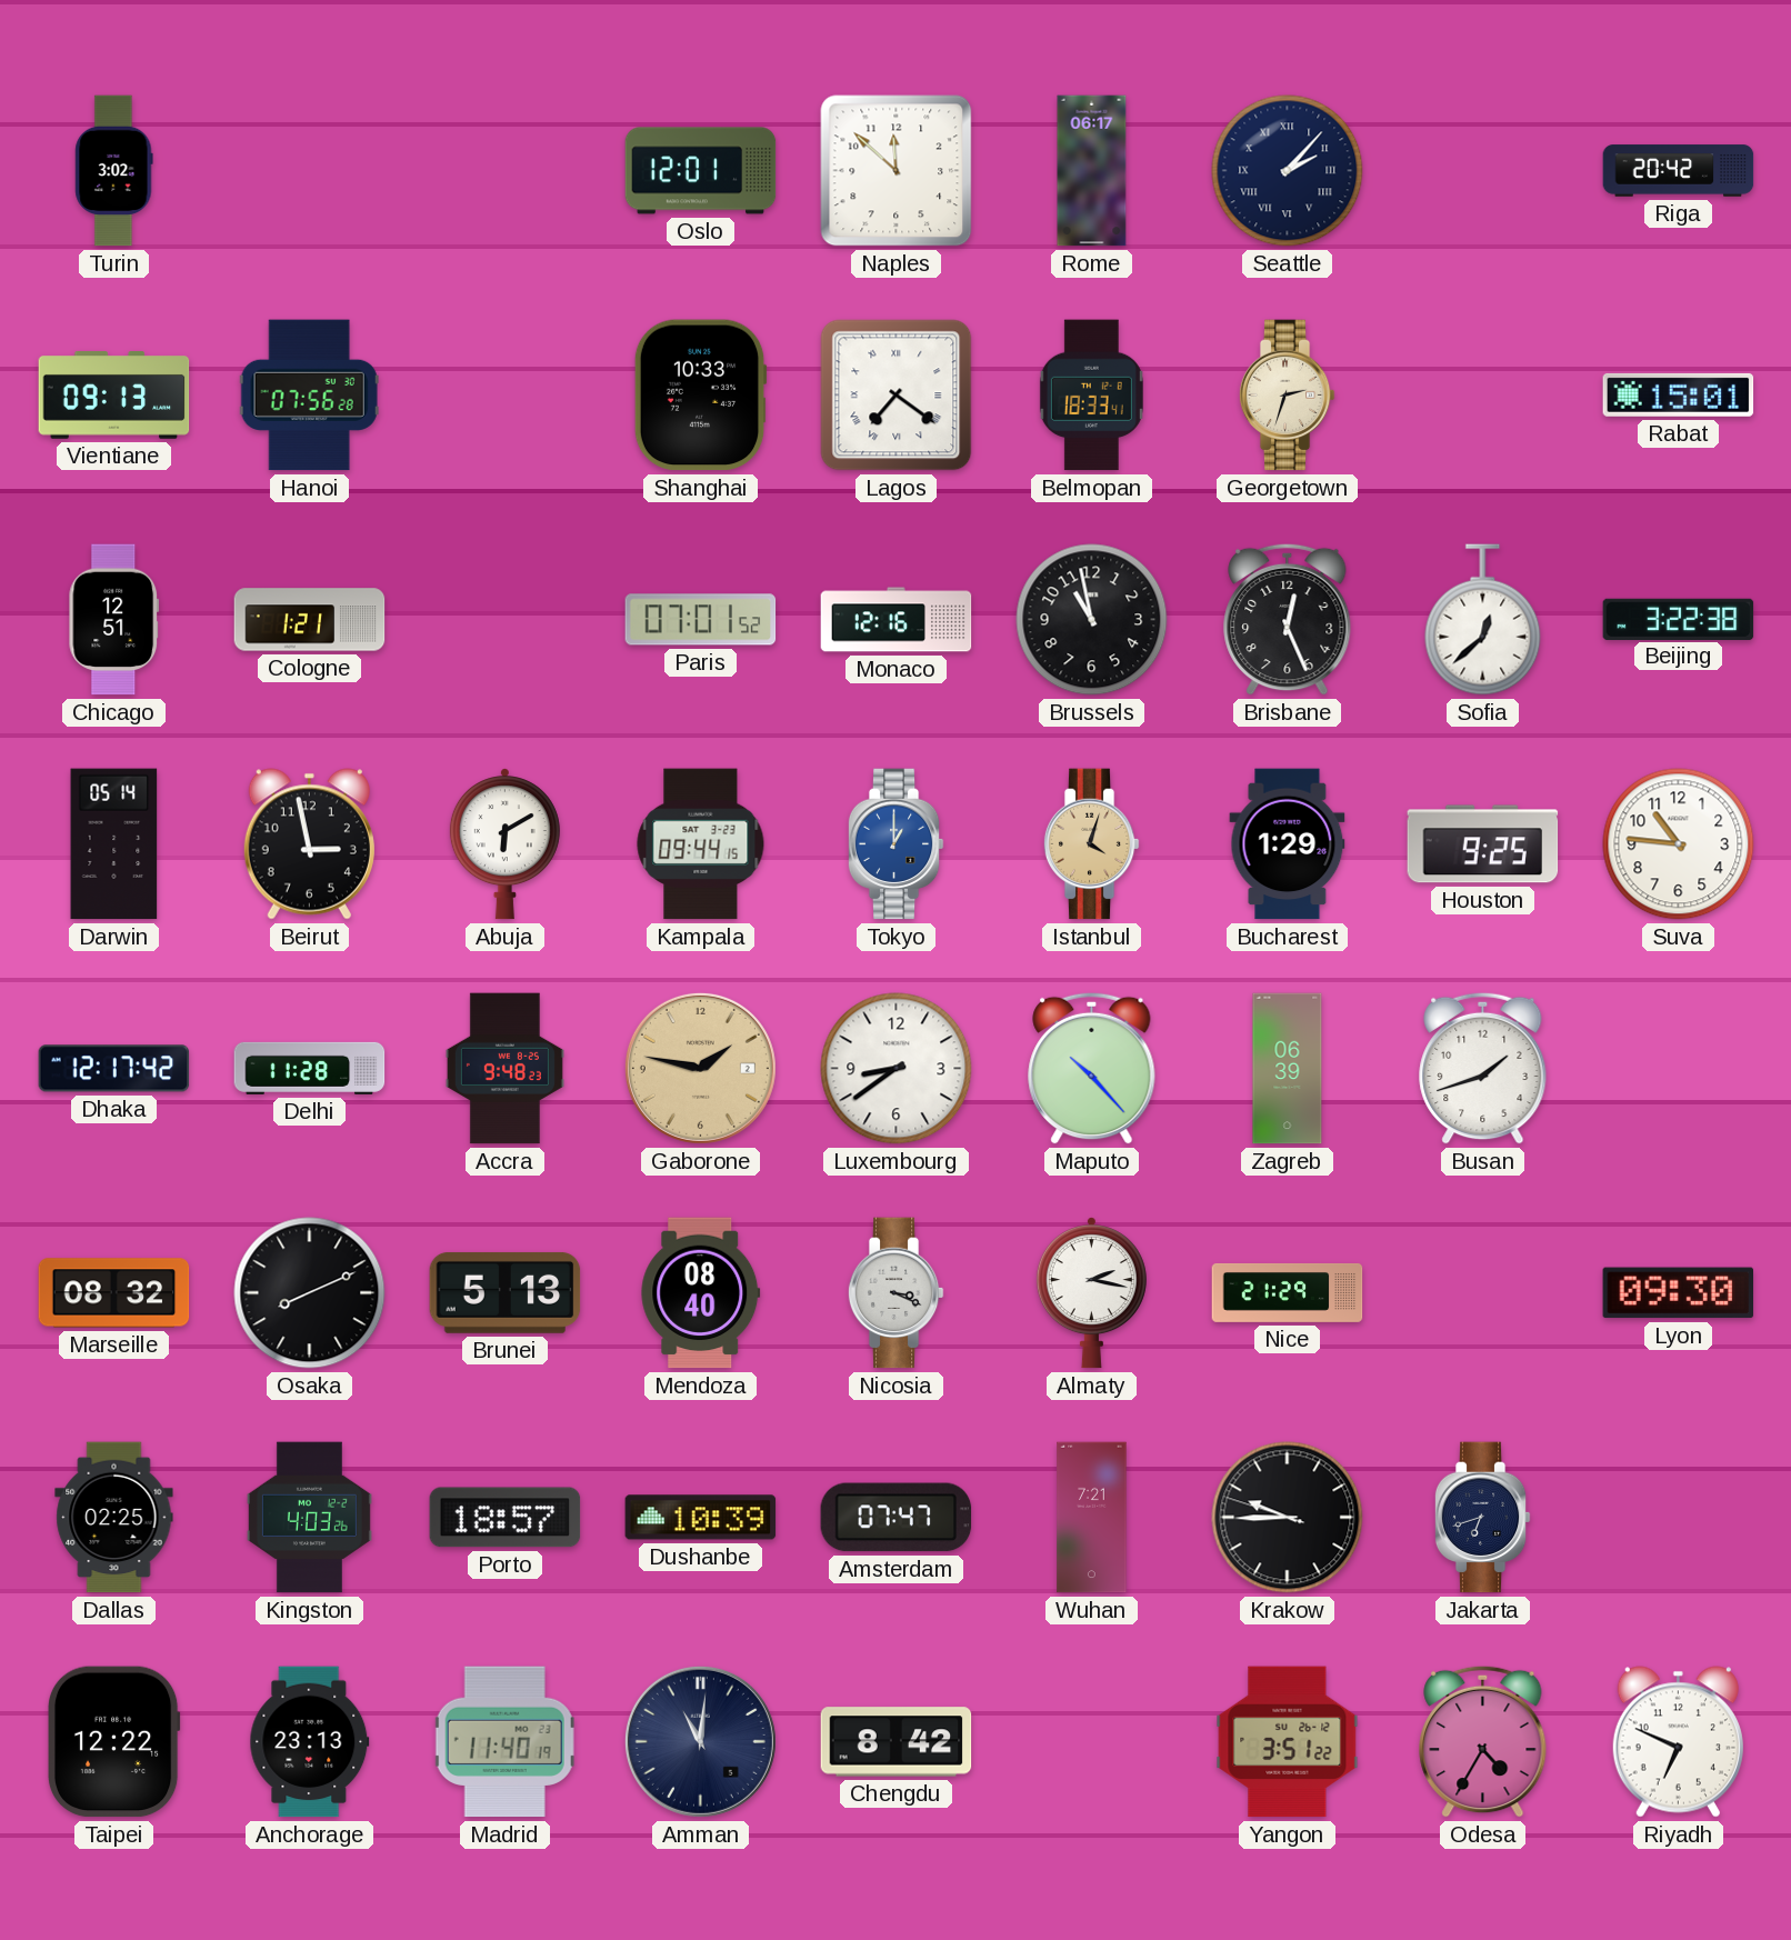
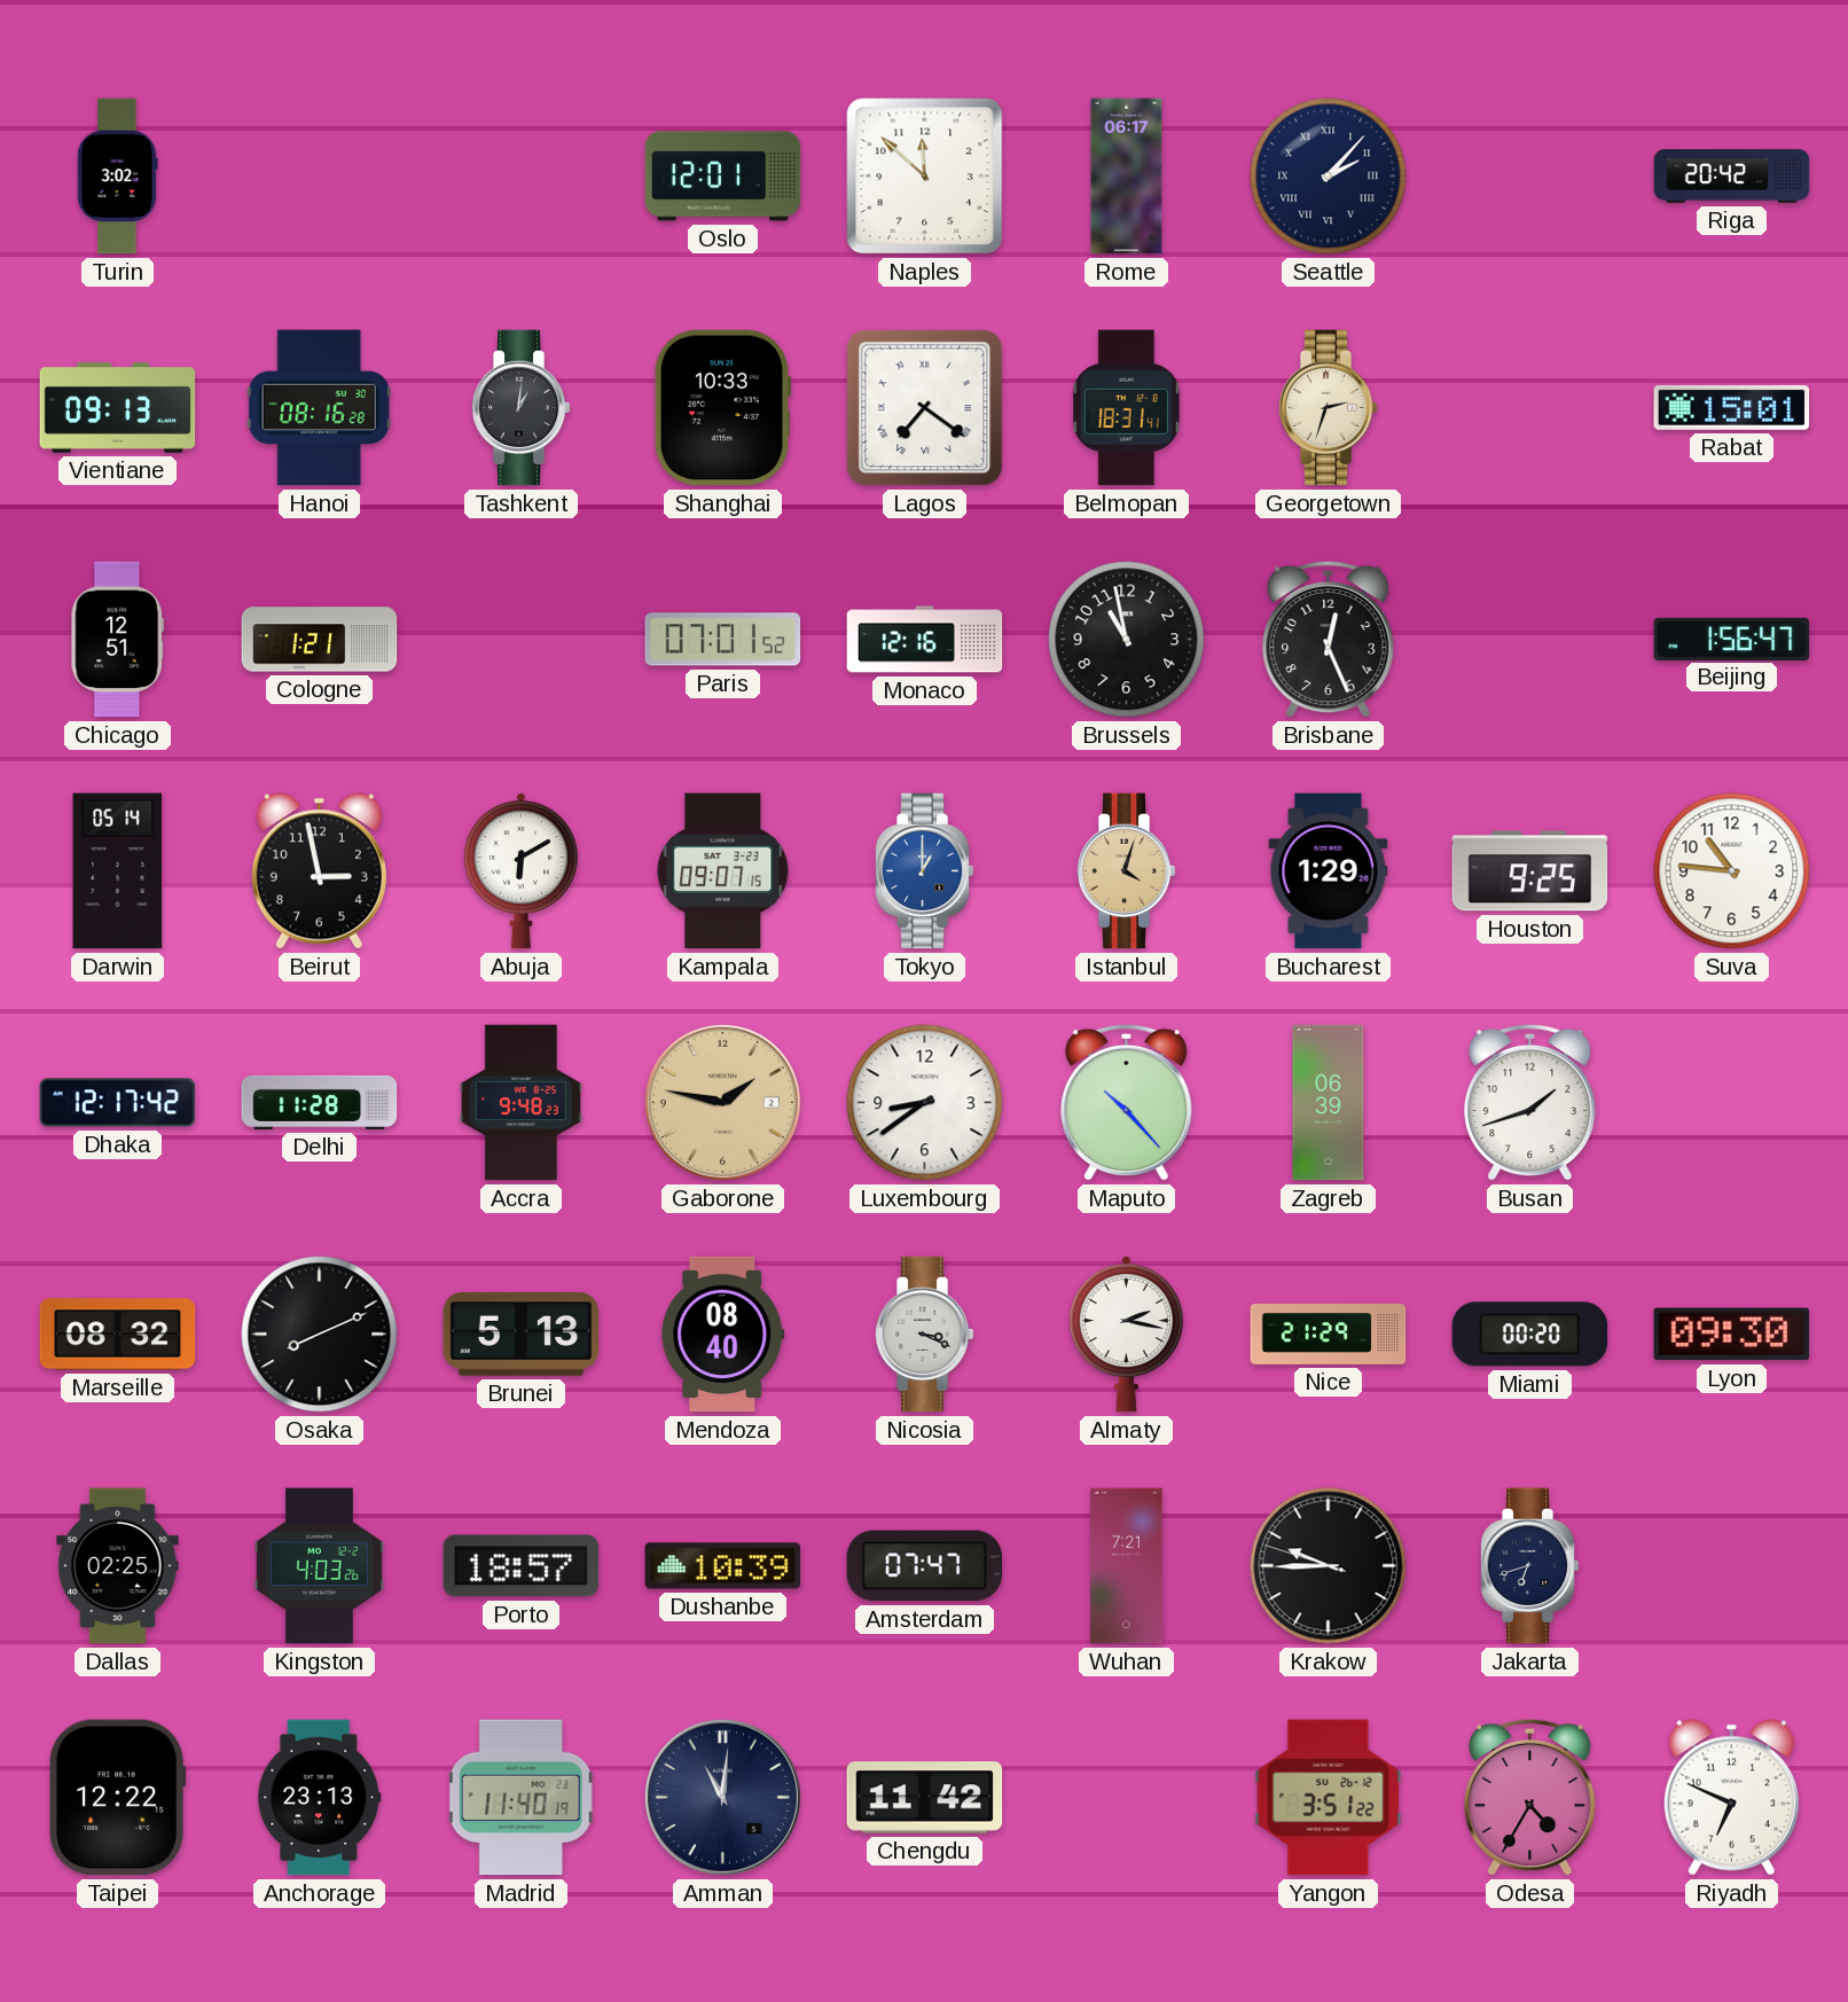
Hanoi: 07:56 -> 08:16 (319, 408)
Tashkent: none -> 1:01 (520, 408)
Belmopan: 18:33 -> 18:31 (1126, 408)
Sofia: 12:38 -> none (1483, 620)
Beijing: 3:22 -> 1:56 (1732, 639)
Kampala: 09:44 -> 09:07 (723, 871)
Miami: none -> 00:20 (1530, 1335)
Chengdu: 8:42 -> 11:42 (925, 1798)
